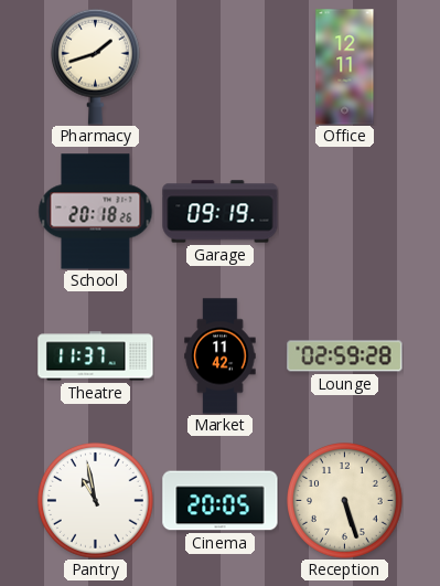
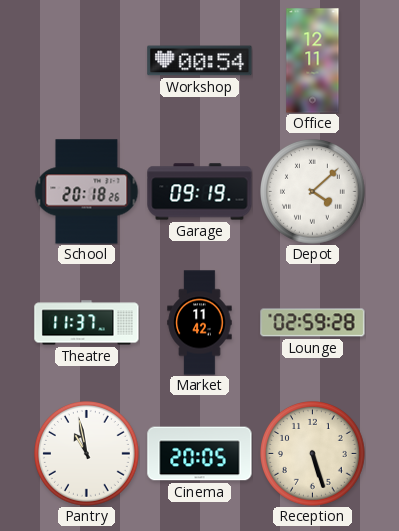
Pharmacy: 1:42 -> none (95, 66)
Workshop: none -> 00:54 (200, 61)
Depot: none -> 4:08 (313, 192)
